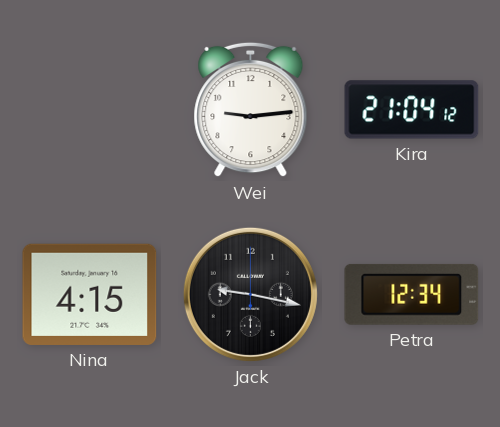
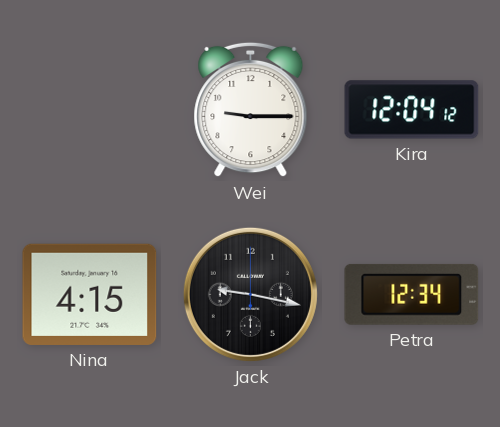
Wei: 9:14 -> 9:15 (251, 110)
Kira: 21:04 -> 12:04 (412, 110)
